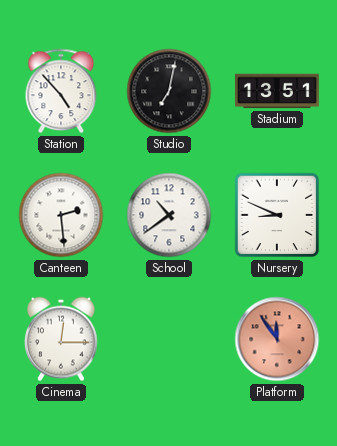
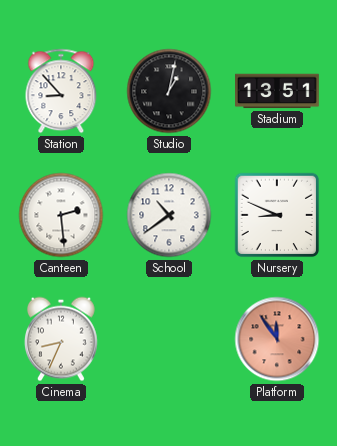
Station: 4:53 -> 8:53 (61, 91)
Studio: 7:02 -> 1:02 (169, 91)
Cinema: 12:15 -> 8:34 (61, 339)
